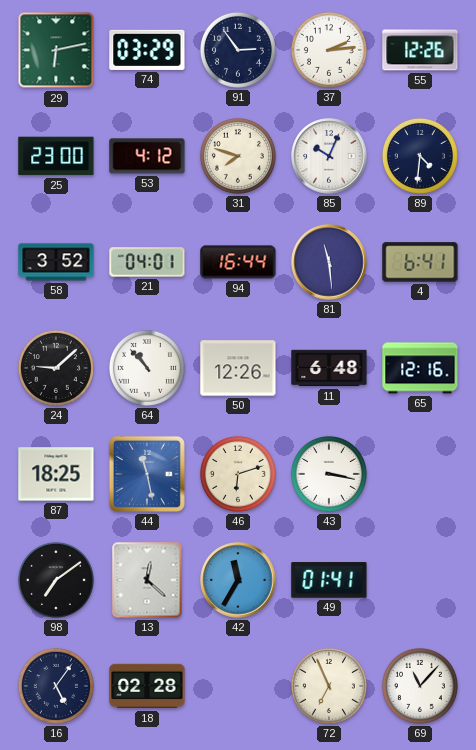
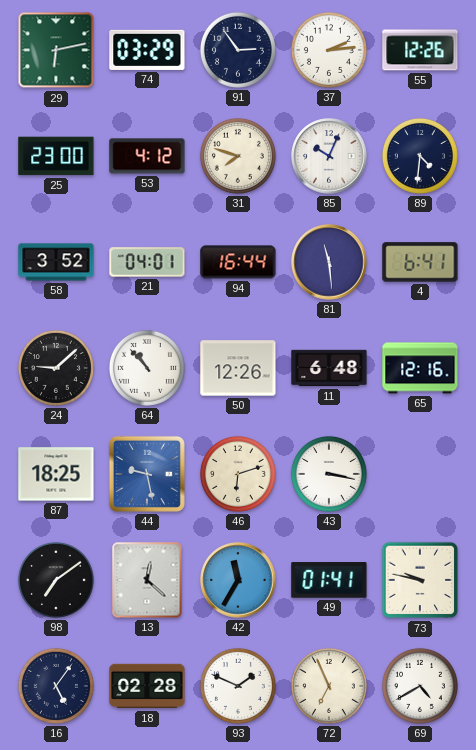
44: 11:28 -> 9:28 (147, 474)
73: none -> 9:47 (420, 580)
93: none -> 1:49 (238, 686)
69: 11:07 -> 4:40 (420, 686)
